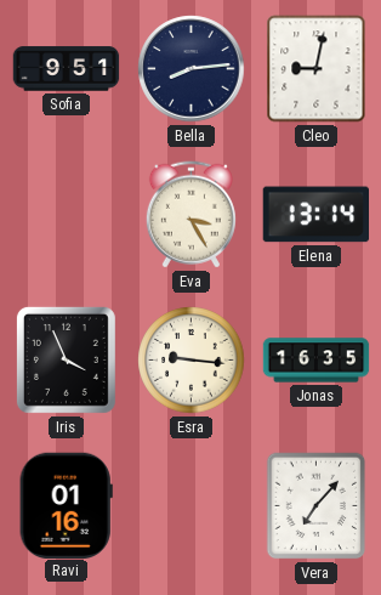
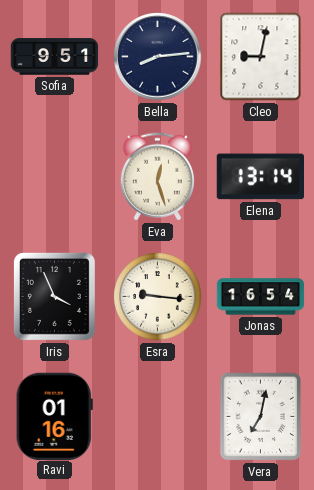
Eva: 3:25 -> 12:27 (157, 177)
Jonas: 16:35 -> 16:54 (261, 297)
Vera: 7:07 -> 7:02 (261, 417)
